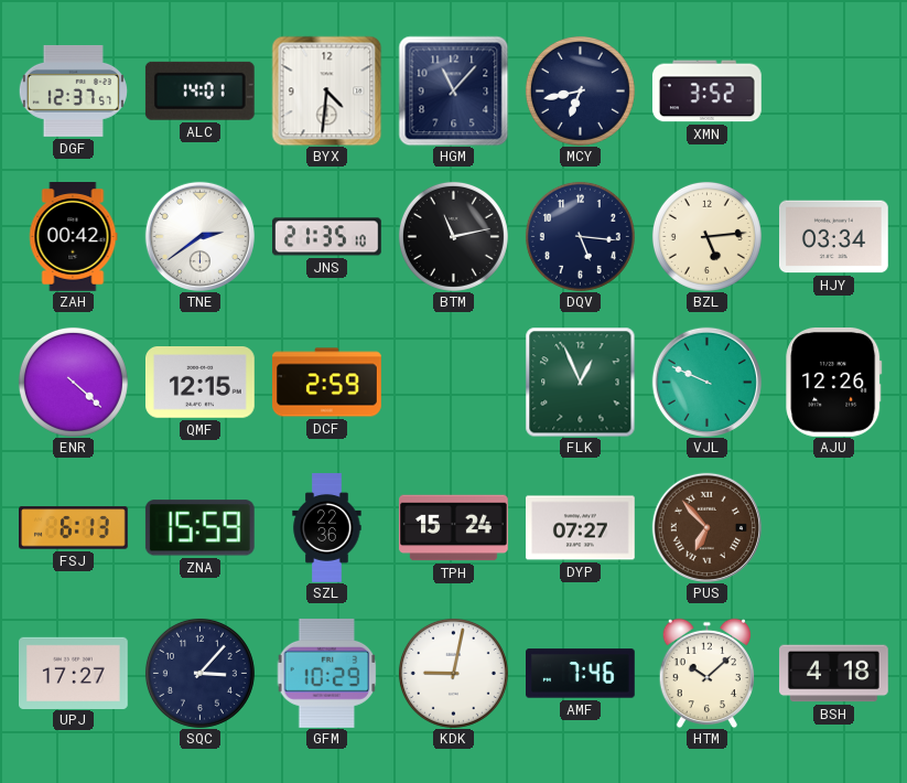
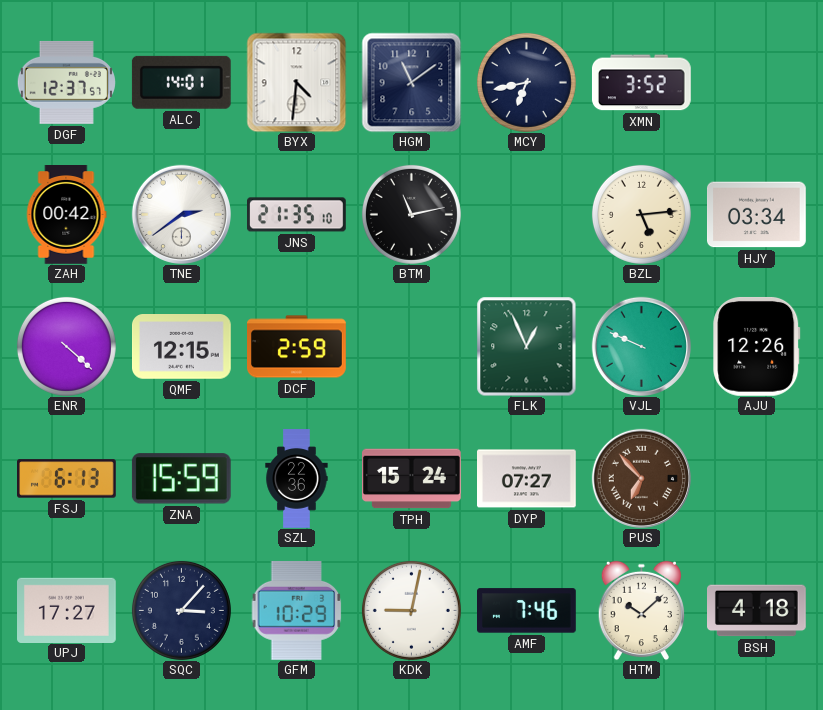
HGM: 11:07 -> 11:09 (411, 82)
DQV: 5:16 -> none (580, 236)
